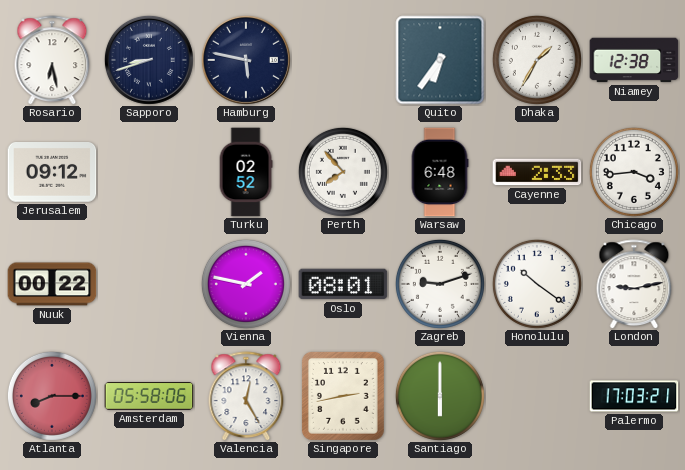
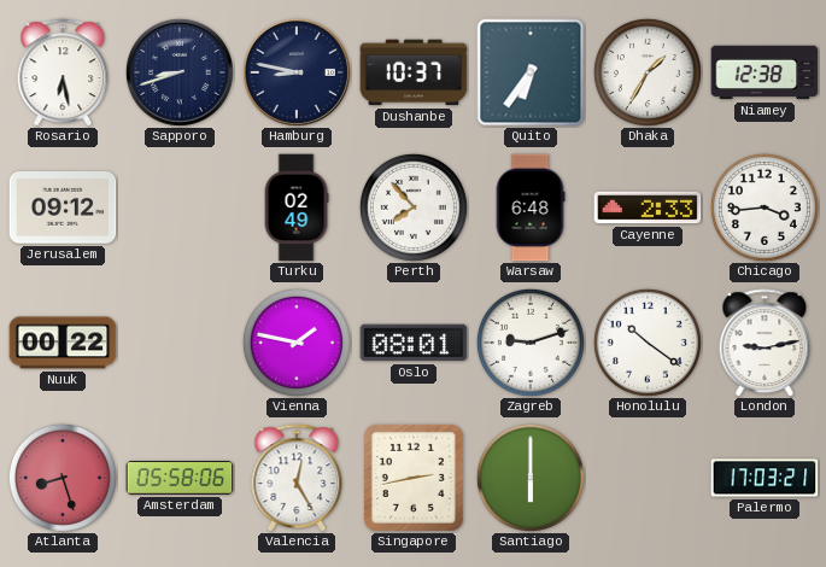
Hamburg: 5:47 -> 8:47 (297, 72)
Dushanbe: none -> 10:37 (414, 72)
Turku: 02:52 -> 02:49 (297, 207)
Atlanta: 8:15 -> 8:27 (63, 478)
